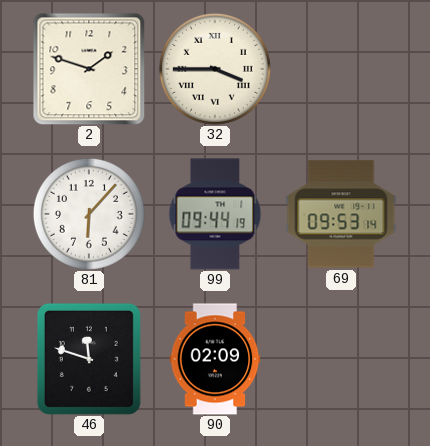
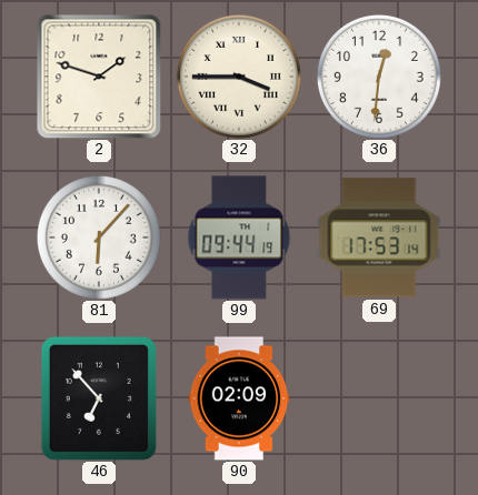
36: none -> 12:31 (379, 77)
69: 09:53 -> 17:53 (379, 238)
46: 11:48 -> 6:53 (99, 398)
